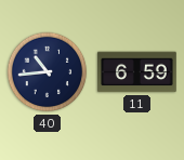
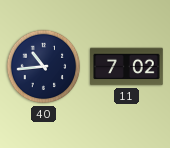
11: 6:59 -> 7:02 (127, 67)
